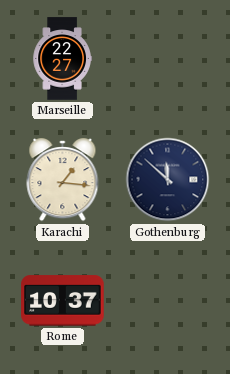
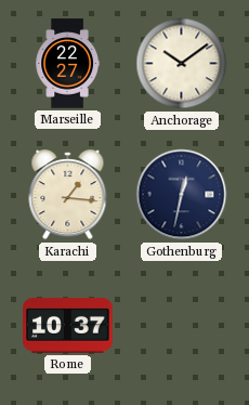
Anchorage: none -> 10:09 (182, 64)
Gothenburg: 11:52 -> 12:32 (182, 195)
